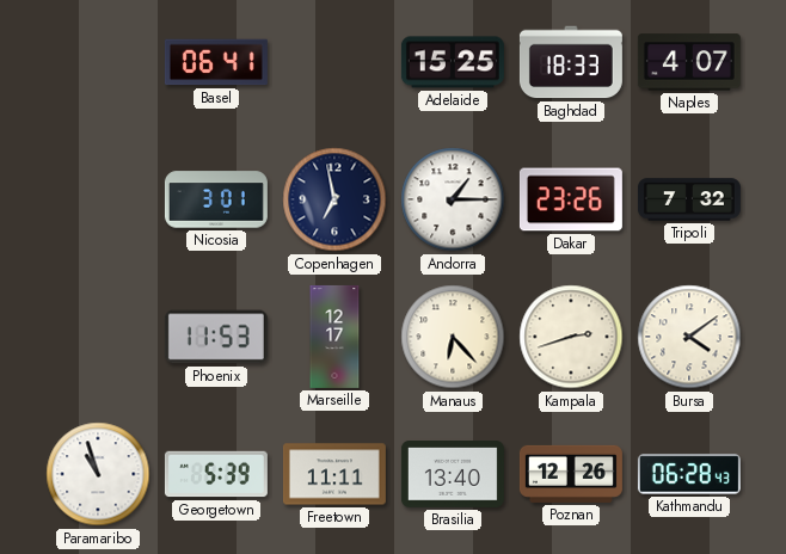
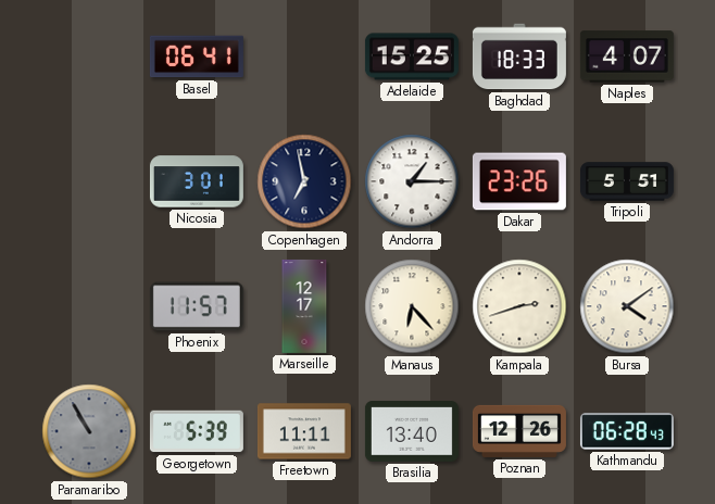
Tripoli: 7:32 -> 5:51 (627, 181)
Phoenix: 11:53 -> 11:57 (197, 306)
Paramaribo: 10:57 -> 10:55 (89, 431)
Paramaribo dial: white -> grey (89, 431)
